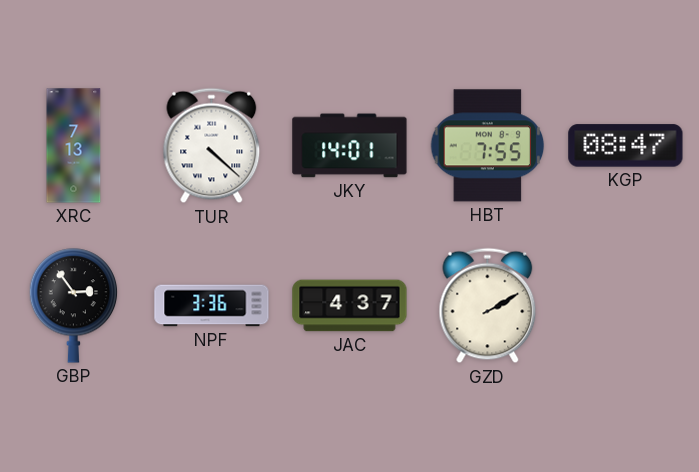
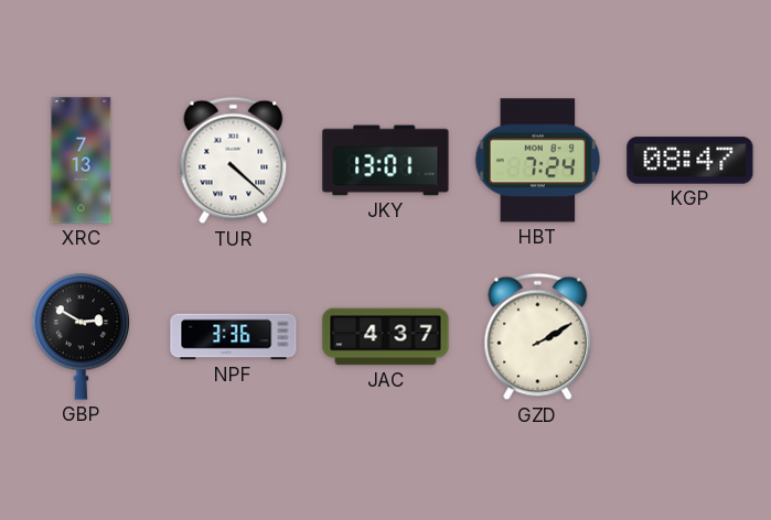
JKY: 14:01 -> 13:01 (386, 161)
HBT: 7:55 -> 7:24 (538, 161)
GBP: 2:54 -> 2:50 (82, 337)
